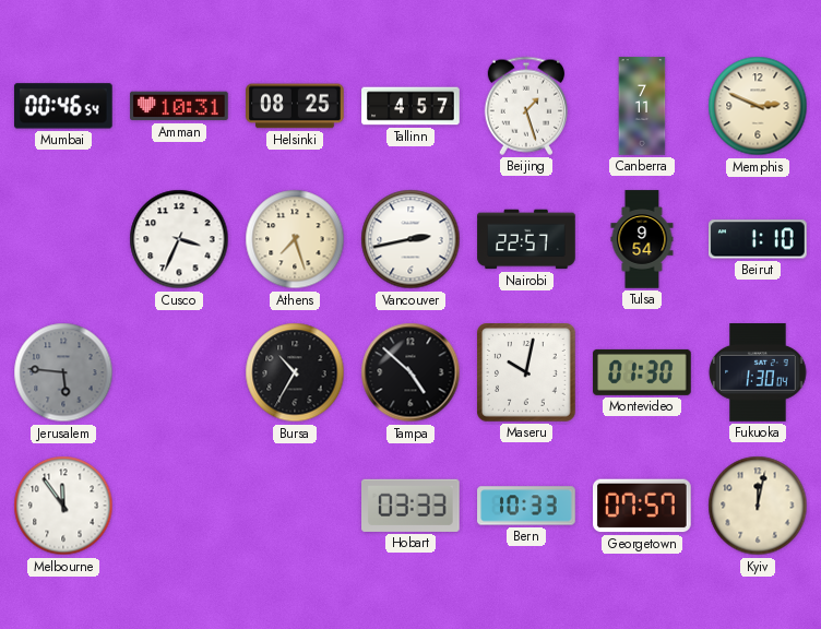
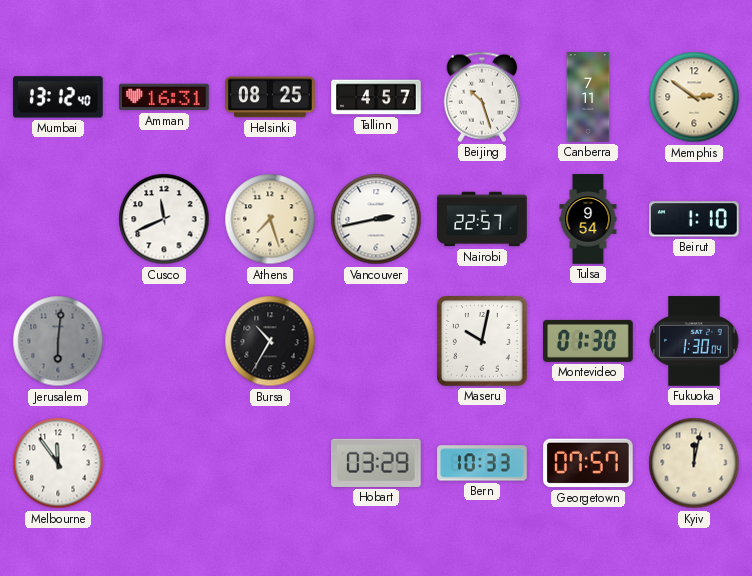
Mumbai: 00:46 -> 13:12 (58, 97)
Amman: 10:31 -> 16:31 (164, 97)
Beijing: 1:27 -> 10:27 (482, 97)
Memphis: 2:49 -> 2:51 (694, 97)
Cusco: 3:34 -> 11:41 (164, 219)
Jerusalem: 5:46 -> 6:01 (58, 341)
Tampa: 4:52 -> none (410, 372)
Hobart: 03:33 -> 03:29 (377, 463)
